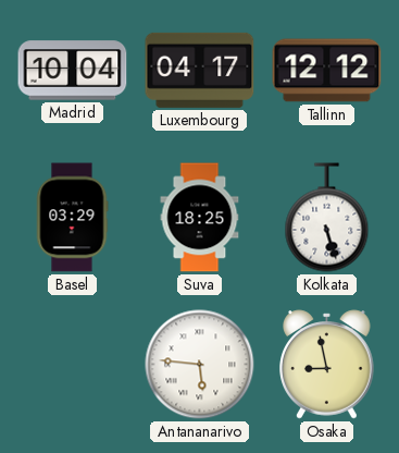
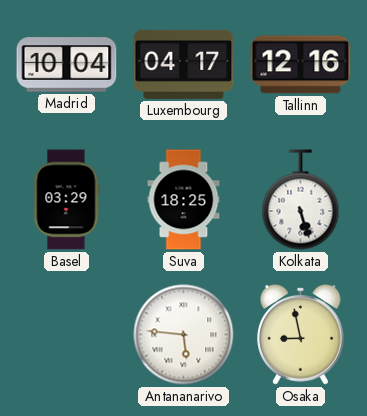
Tallinn: 12:12 -> 12:16 (301, 65)
